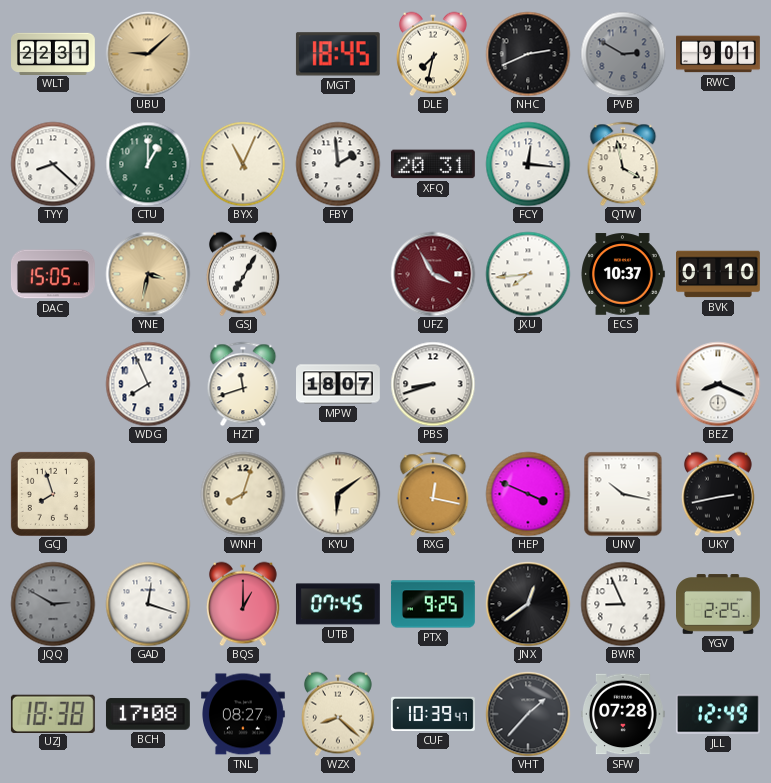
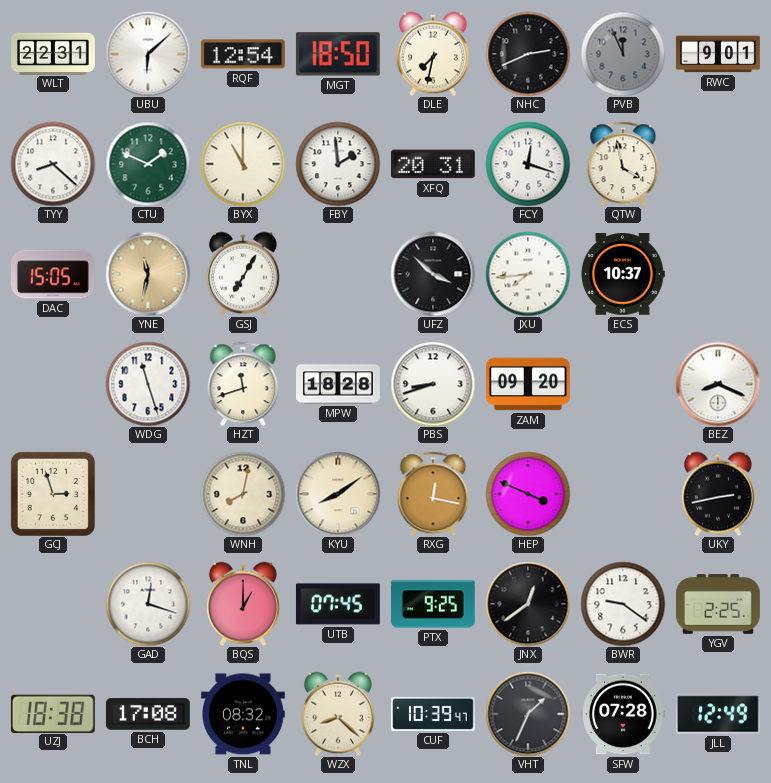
UBU: 9:08 -> 6:08 (148, 54)
UBU dial: champagne -> white (148, 54)
RQF: none -> 12:54 (243, 54)
MGT: 18:45 -> 18:50 (338, 54)
PVB: 2:50 -> 11:56 (623, 54)
CTU: 1:00 -> 1:49 (148, 164)
BYX: 11:04 -> 11:00 (243, 164)
FCY: 12:16 -> 12:18 (528, 164)
YNE: 3:32 -> 11:32 (148, 274)
UFZ: 3:55 -> 3:52 (433, 274)
UFZ dial: burgundy -> black (433, 274)
BVK: 01:10 -> none (719, 274)
WDG: 7:56 -> 11:27 (148, 384)
MPW: 18:07 -> 18:28 (339, 384)
ZAM: none -> 09:20 (529, 384)
GCJ: 7:57 -> 2:57 (53, 494)
WNH: 8:03 -> 8:02 (243, 494)
KYU: 6:09 -> 8:09 (338, 494)
UNV: 10:17 -> none (623, 494)
JQQ: 2:50 -> none (53, 604)
BWR: 8:56 -> 9:21 (623, 604)
TNL: 08:27 -> 08:32 (244, 714)
VHT: 1:37 -> 1:34 (528, 714)
